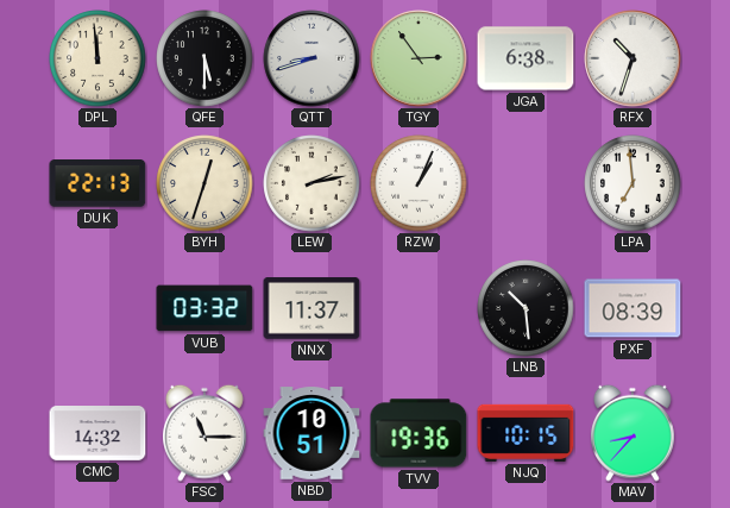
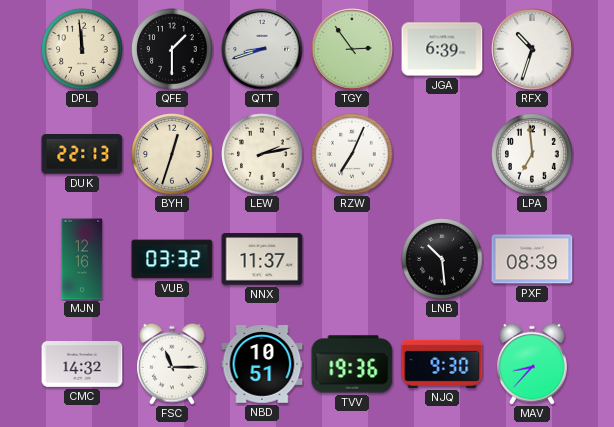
QFE: 5:30 -> 1:30 (172, 49)
JGA: 6:38 -> 6:39 (442, 49)
RZW: 1:04 -> 7:04 (352, 154)
MJN: none -> 12:16 (82, 259)
NJQ: 10:15 -> 9:30 (442, 364)
